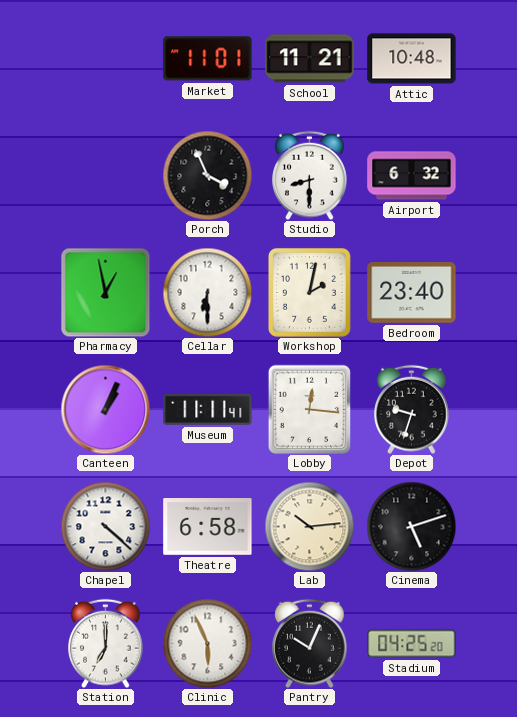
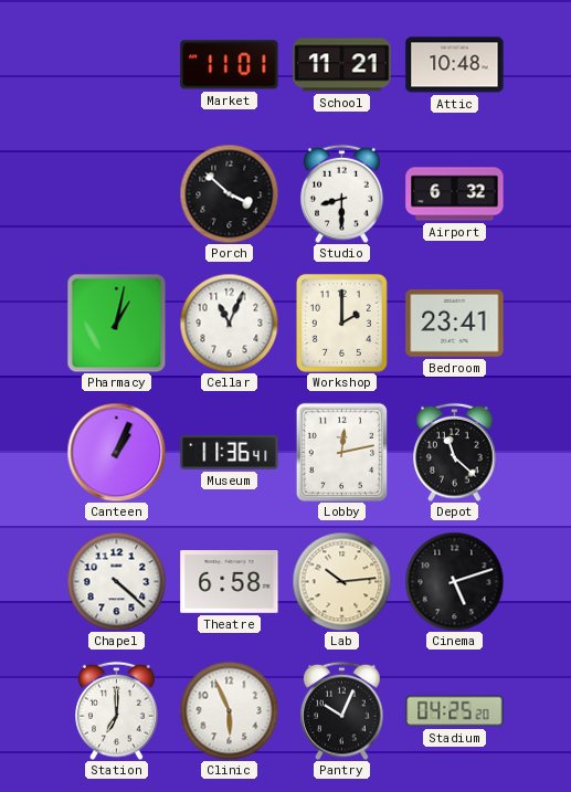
Porch: 3:56 -> 3:52 (229, 193)
Pharmacy: 12:58 -> 1:02 (116, 323)
Cellar: 6:30 -> 11:04 (229, 323)
Workshop: 2:02 -> 2:00 (341, 323)
Bedroom: 23:40 -> 23:41 (455, 324)
Museum: 11:11 -> 11:36 (230, 452)
Lobby: 12:16 -> 12:13 (342, 452)
Depot: 9:33 -> 11:22 (455, 452)
